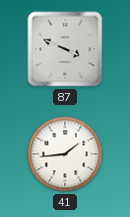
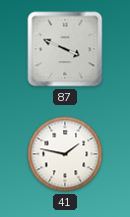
41: 1:44 -> 1:47 (65, 154)
